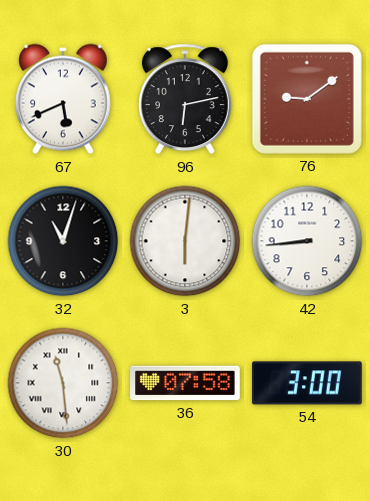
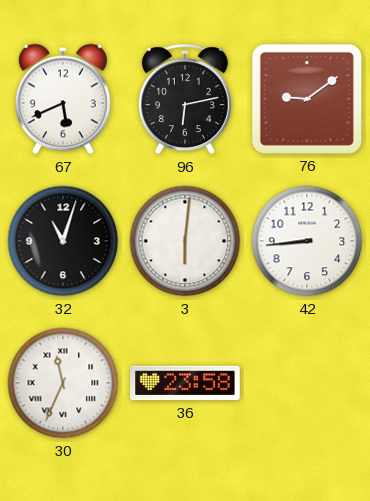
30: 11:29 -> 11:34 (63, 383)
36: 07:58 -> 23:58 (185, 383)
54: 3:00 -> none (307, 383)
